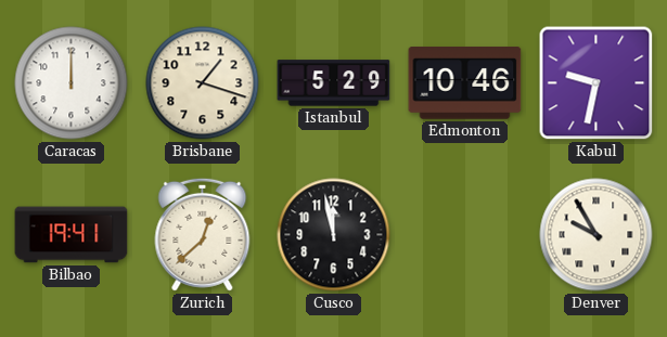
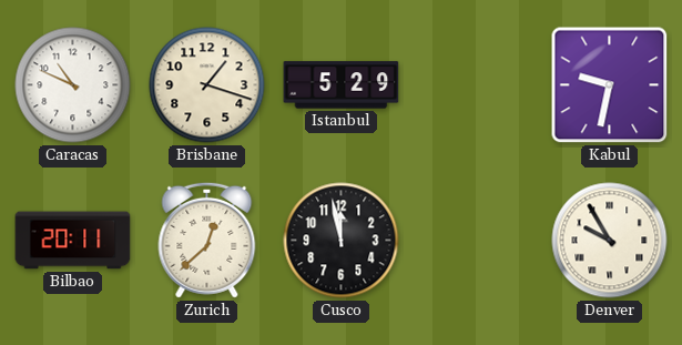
Caracas: 12:00 -> 10:49 (73, 85)
Edmonton: 10:46 -> none (465, 83)
Bilbao: 19:41 -> 20:11 (73, 241)
